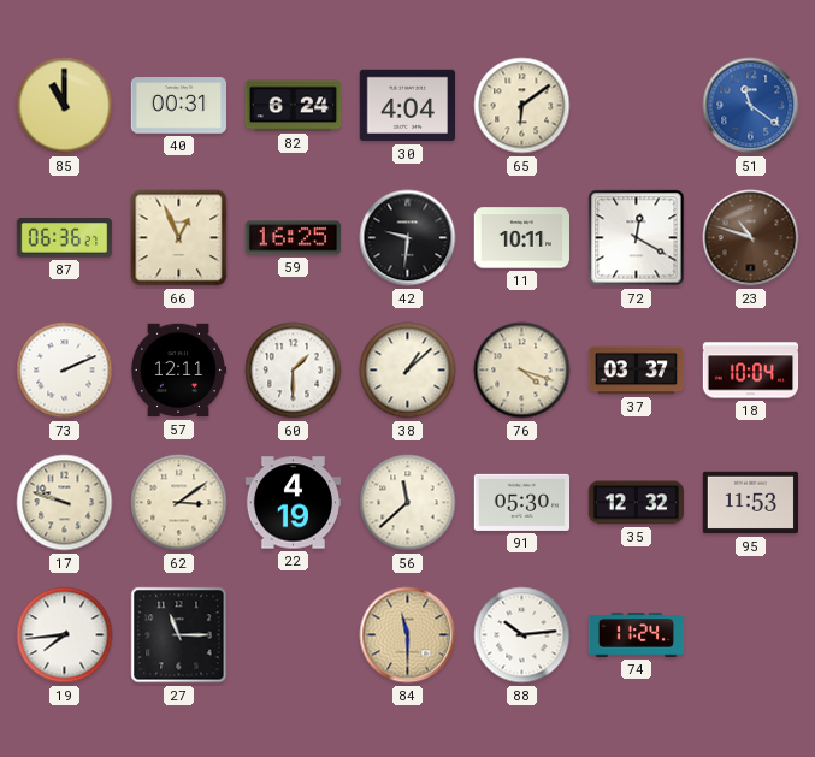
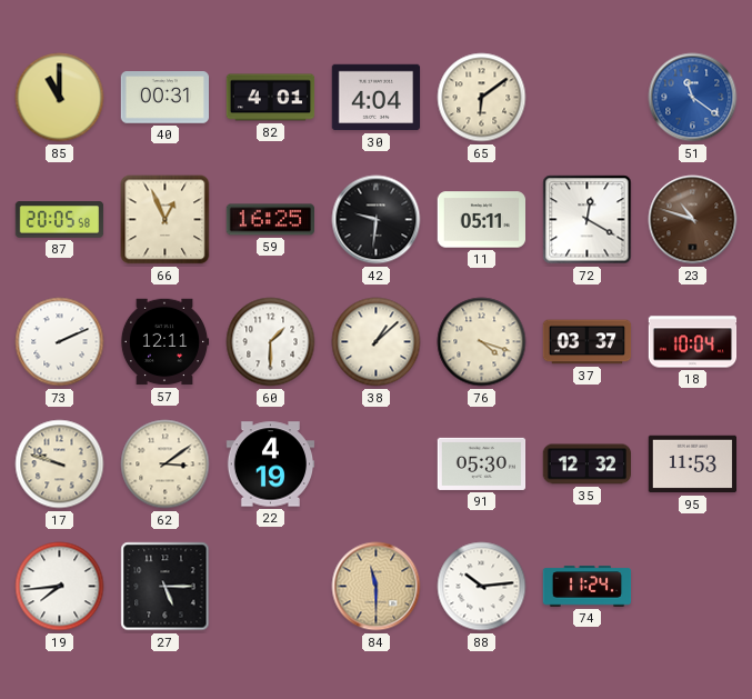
82: 6:24 -> 4:01 (271, 98)
87: 06:36 -> 20:05 (60, 220)
11: 10:11 -> 05:11 (482, 220)
56: 11:38 -> none (408, 503)
27: 11:15 -> 5:15 (166, 587)
